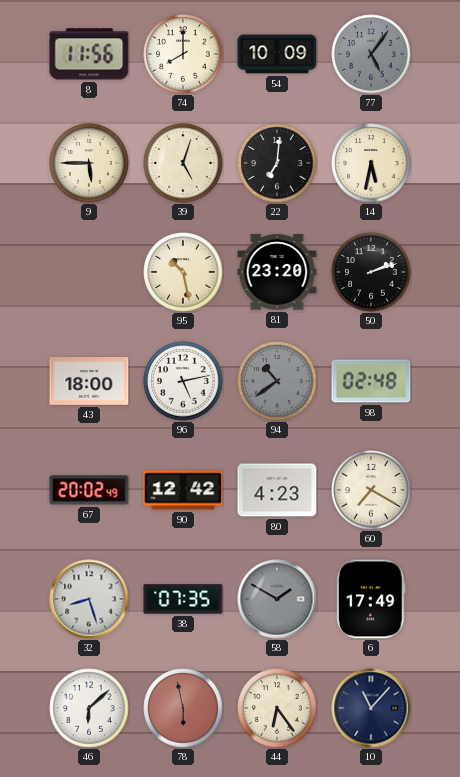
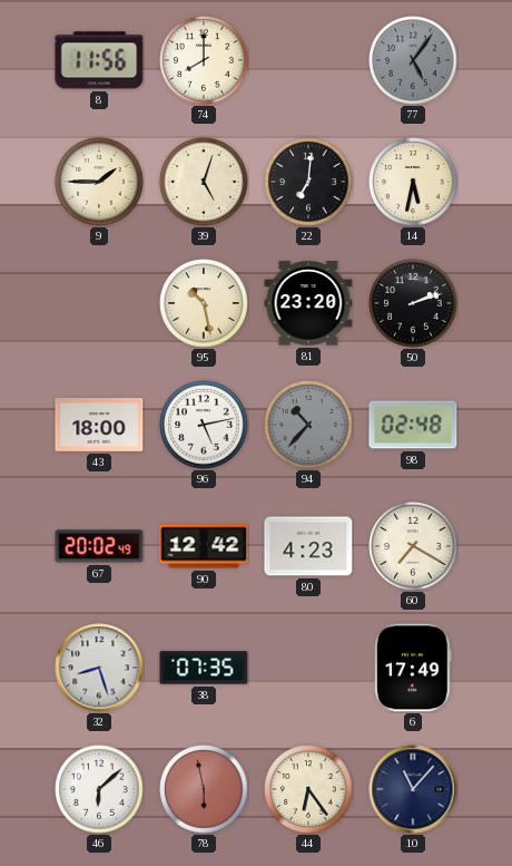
54: 10:09 -> none (277, 54)
9: 5:45 -> 1:45 (99, 182)
94: 10:39 -> 10:37 (308, 425)
58: 1:50 -> none (277, 599)
